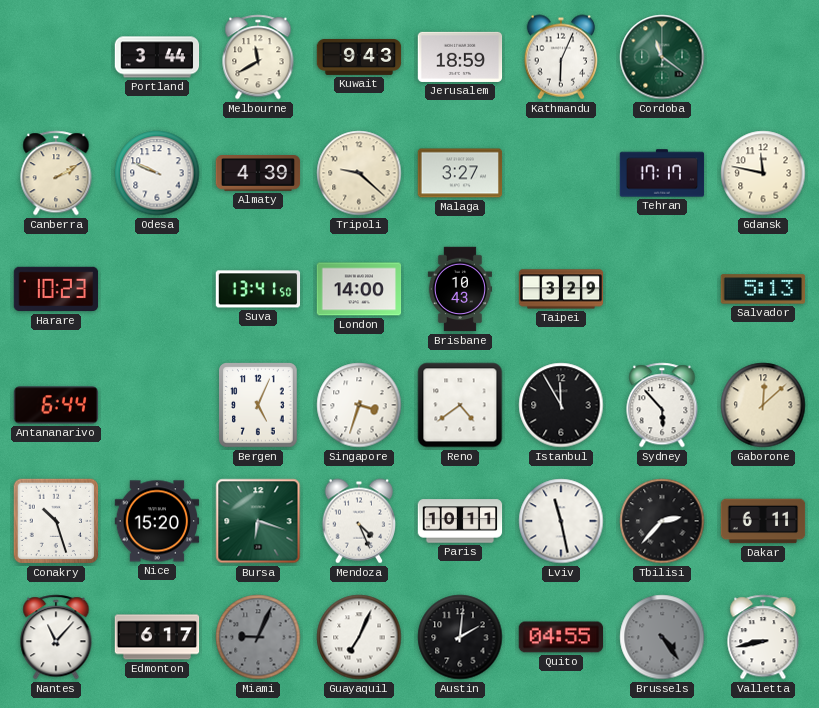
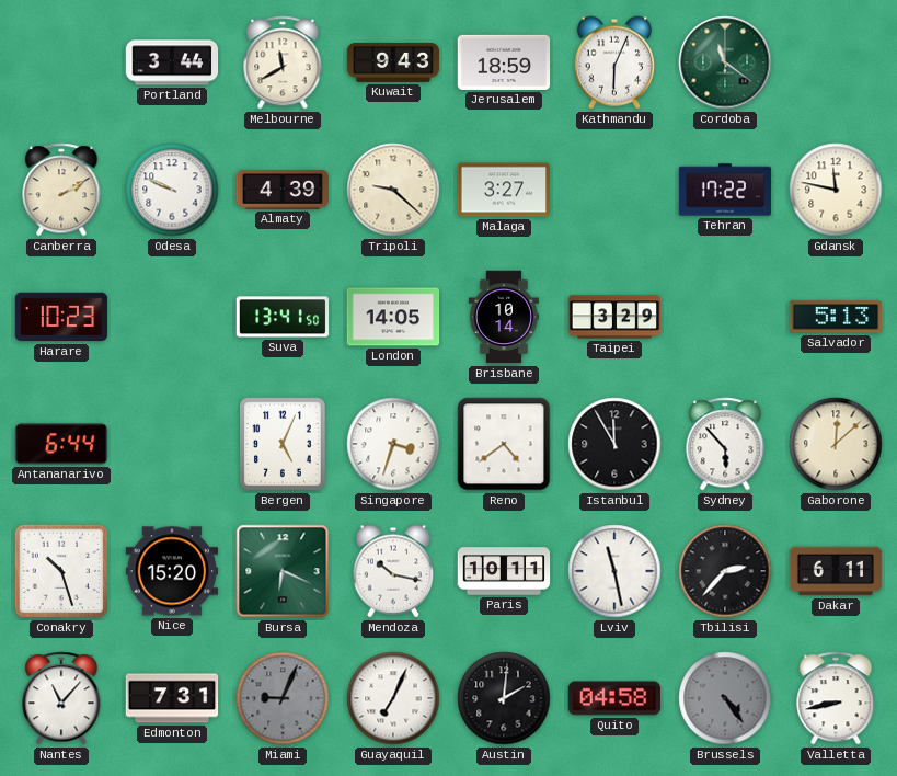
Tehran: 17:17 -> 17:22 (725, 190)
London: 14:00 -> 14:05 (393, 317)
Brisbane: 10:43 -> 10:14 (503, 317)
Bursa: 6:18 -> 6:19 (283, 571)
Mendoza: 4:26 -> 10:17 (392, 571)
Edmonton: 6:17 -> 7:31 (172, 698)
Quito: 04:55 -> 04:58 (614, 698)
